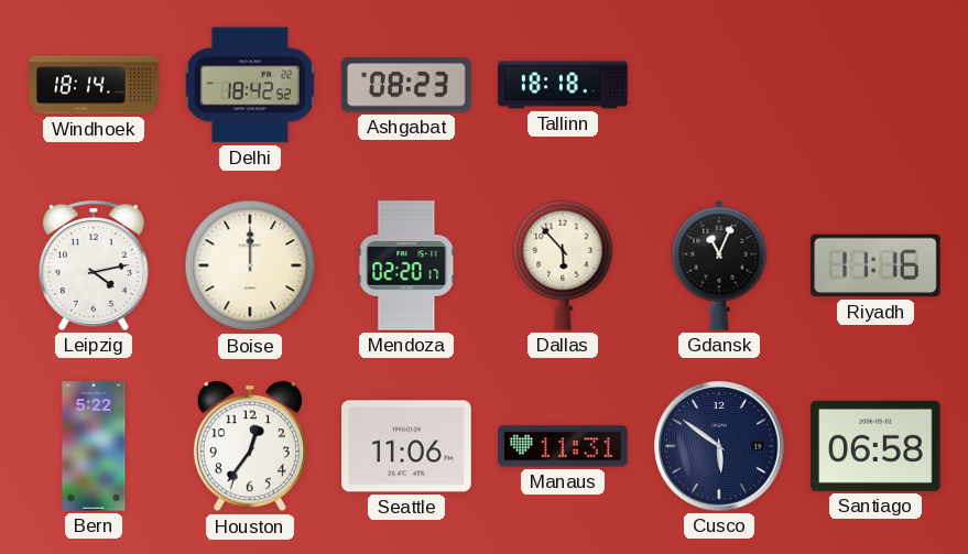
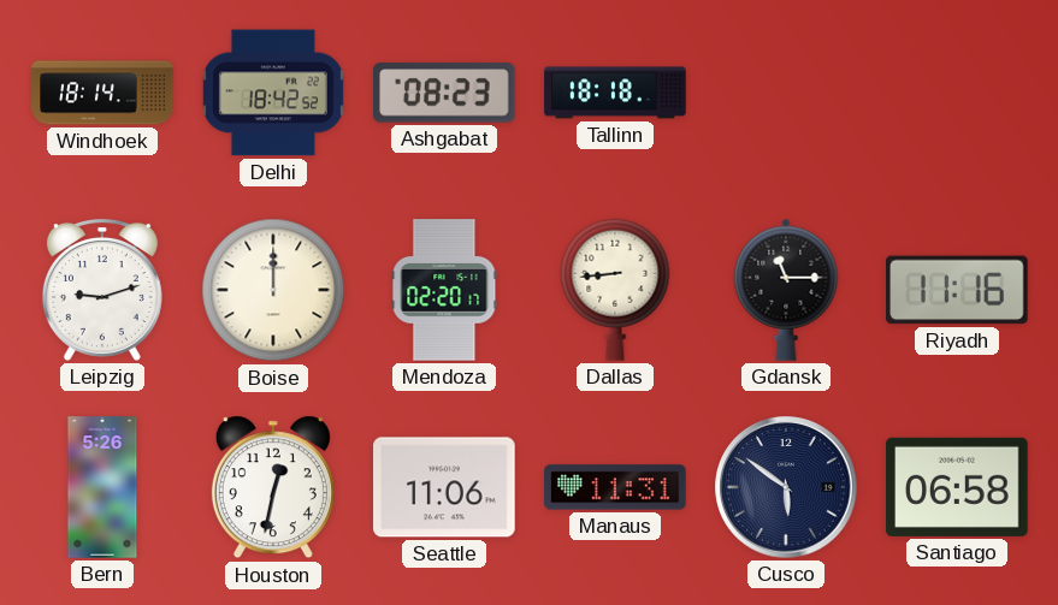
Leipzig: 4:13 -> 9:12 (102, 291)
Dallas: 5:53 -> 8:44 (615, 290)
Gdansk: 11:04 -> 11:15 (786, 290)
Bern: 5:22 -> 5:26 (102, 487)
Houston: 12:36 -> 12:32 (273, 487)
